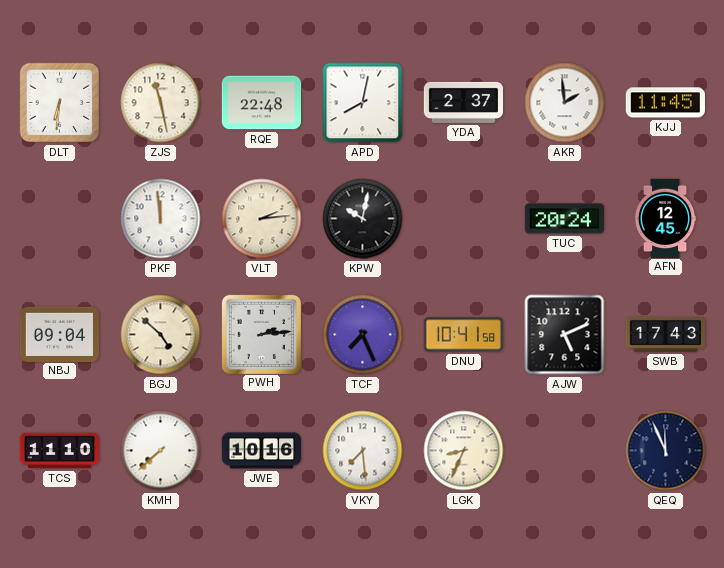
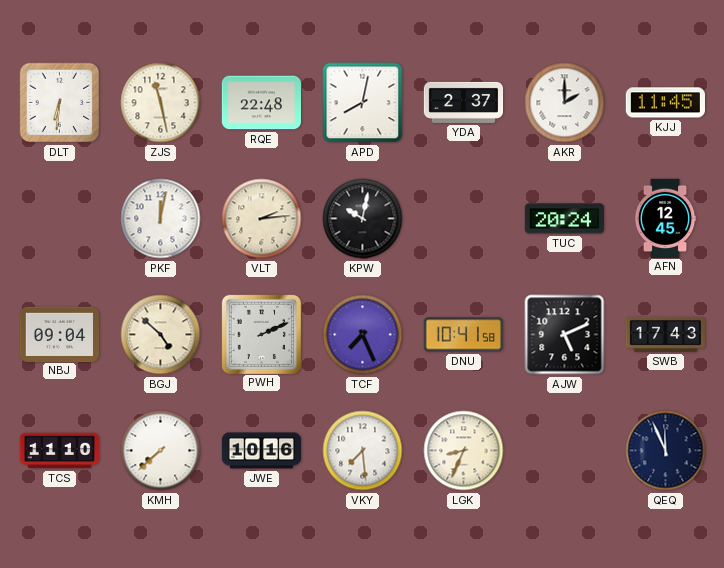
AKR: 1:59 -> 2:00 (565, 103)
PKF: 11:59 -> 12:02 (161, 219)
PWH: 2:14 -> 2:11 (261, 334)
